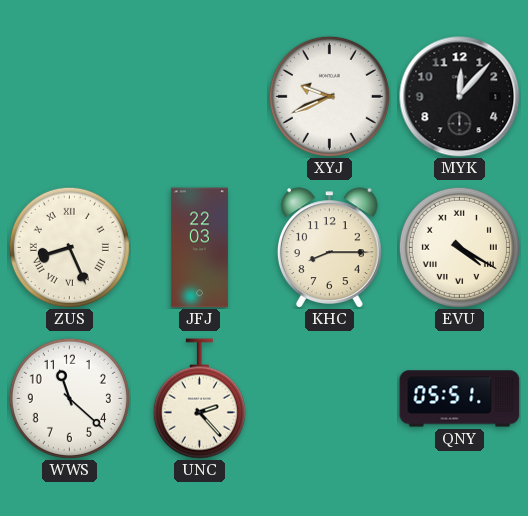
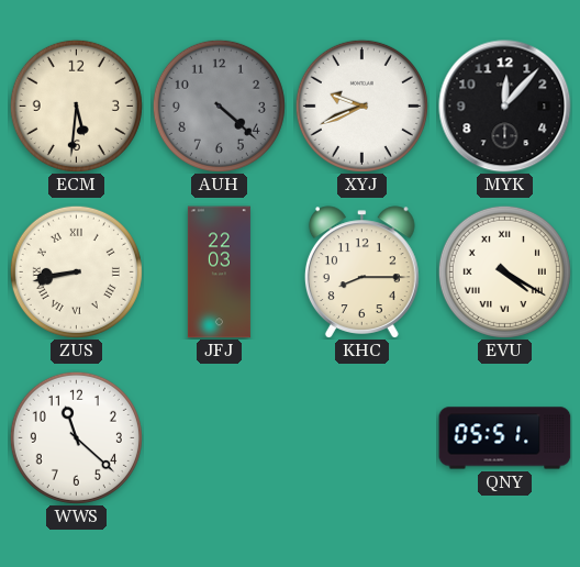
ECM: none -> 5:31 (76, 105)
AUH: none -> 4:22 (219, 105)
ZUS: 8:26 -> 8:43 (76, 271)
UNC: 2:23 -> none (199, 399)
